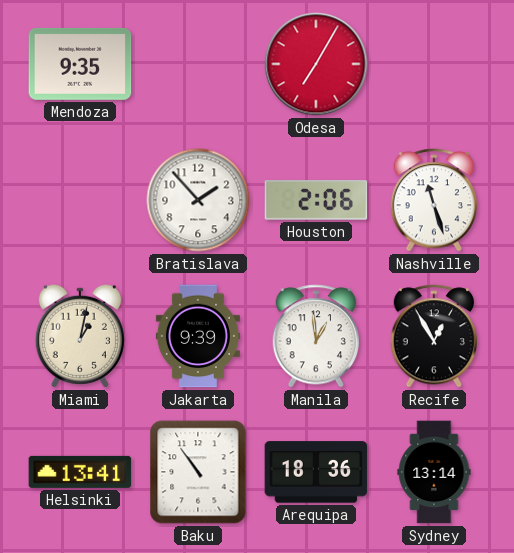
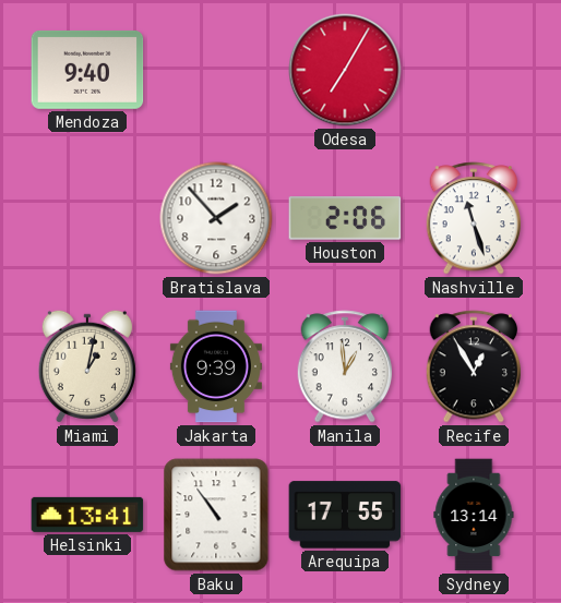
Mendoza: 9:35 -> 9:40 (87, 70)
Arequipa: 18:36 -> 17:55 (345, 515)
